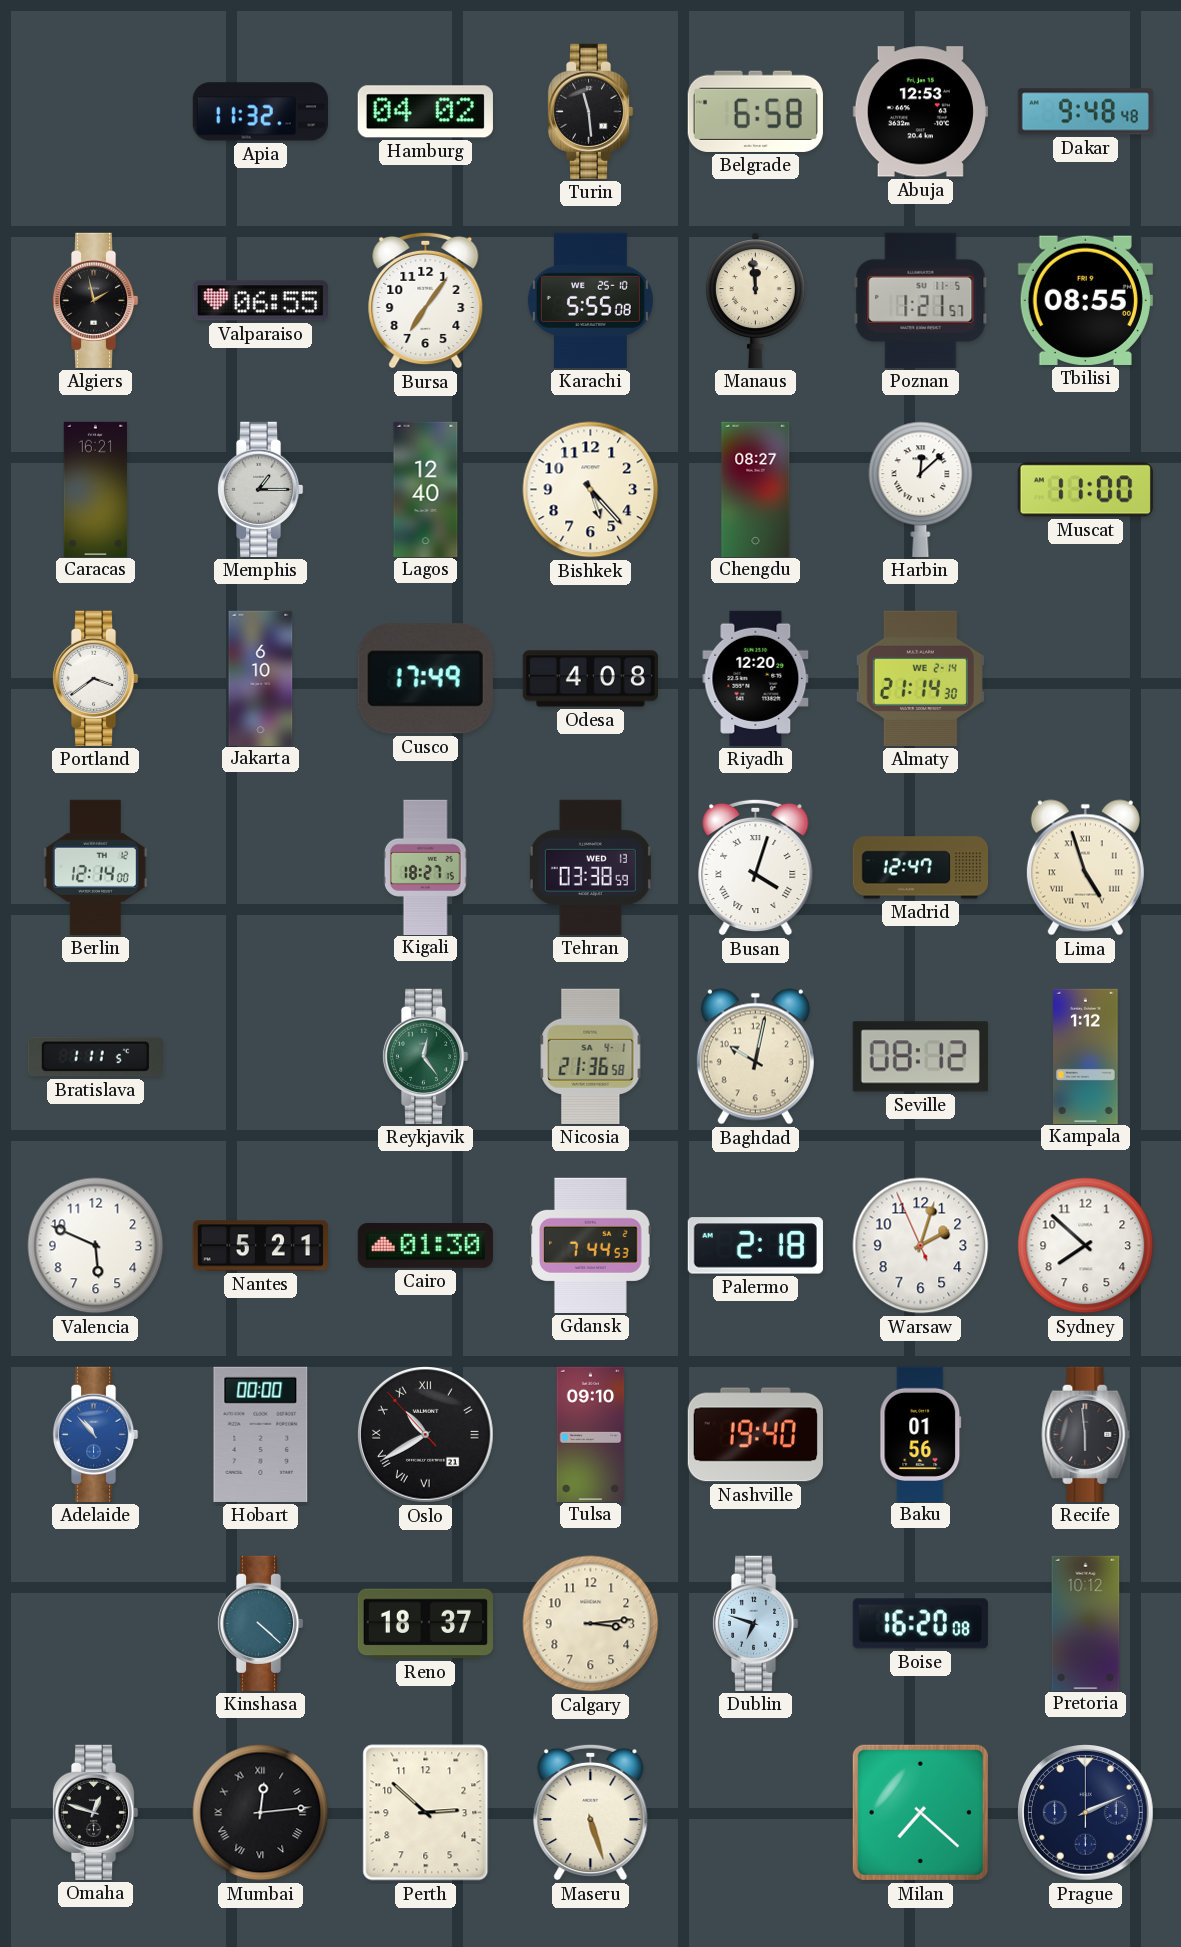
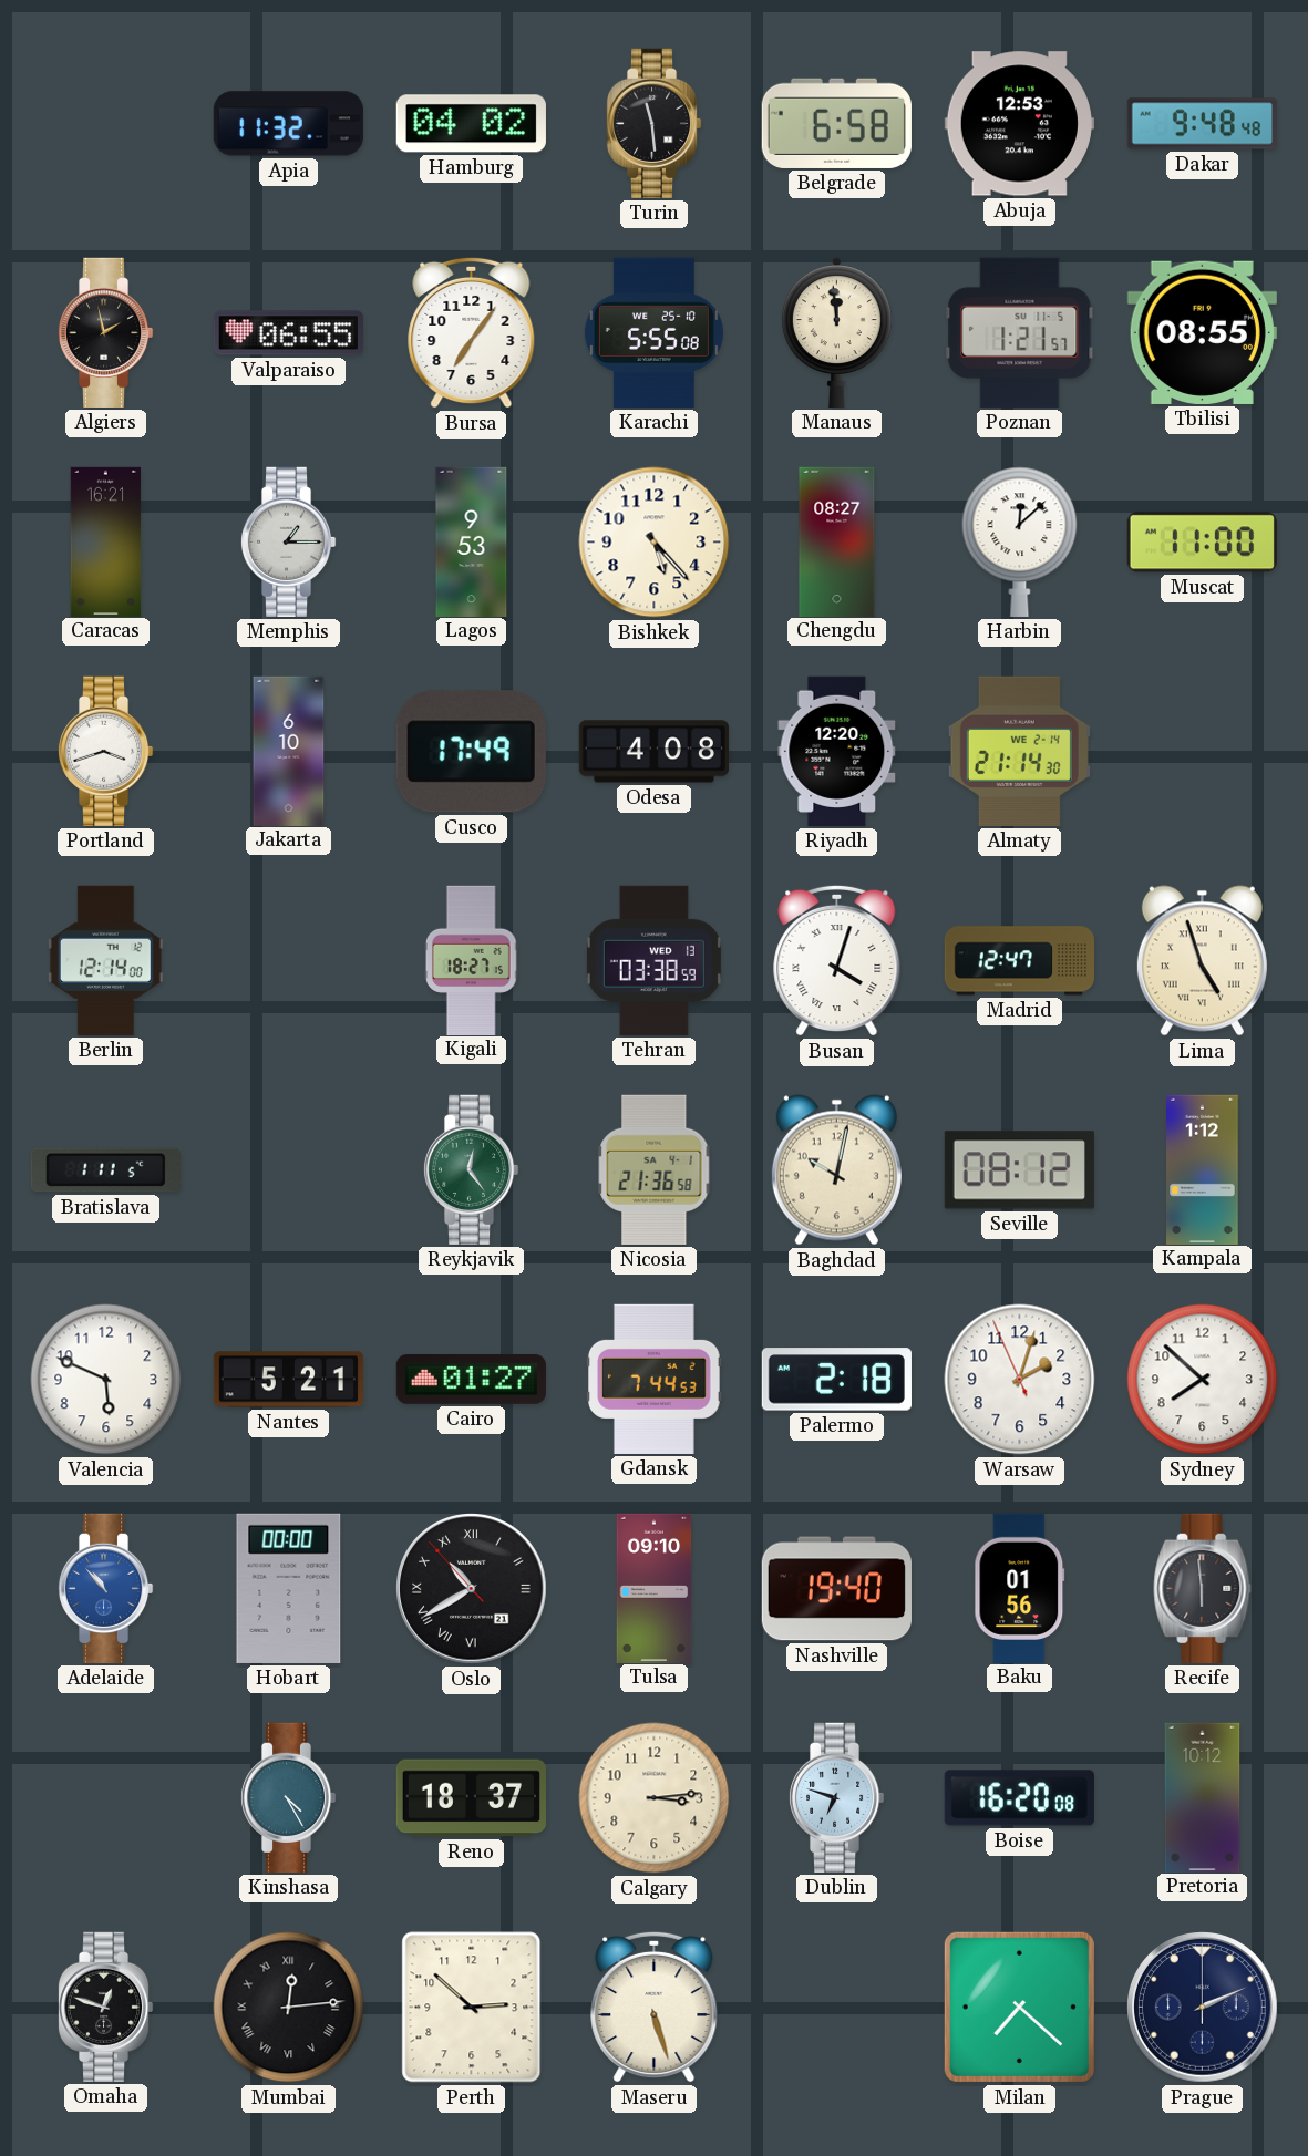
Lagos: 12:40 -> 9:53 (472, 541)
Portland: 3:39 -> 3:42 (105, 751)
Cairo: 01:30 -> 01:27 (471, 1379)
Kinshasa: 4:22 -> 4:25 (288, 1797)
